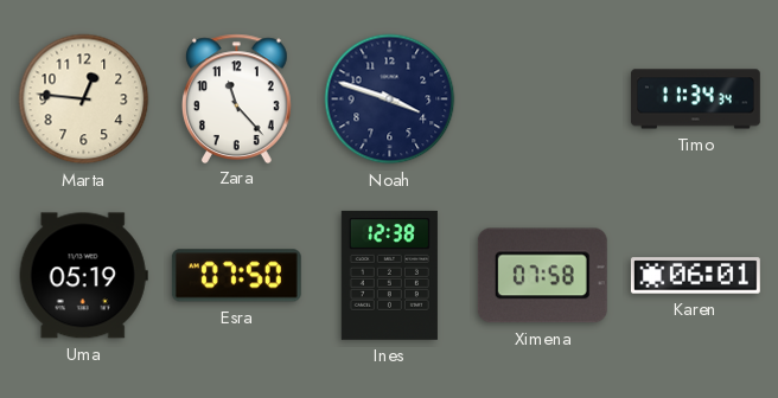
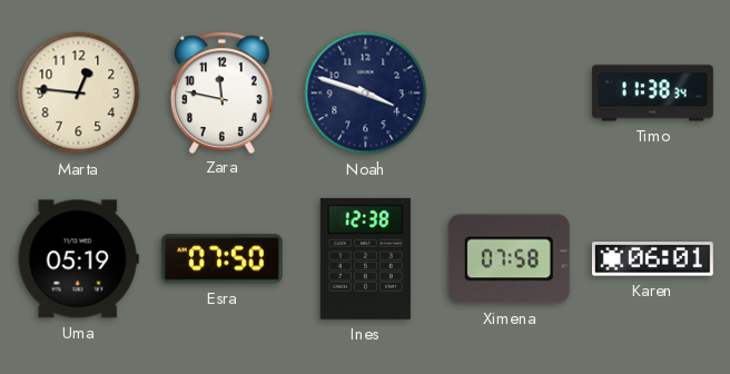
Zara: 11:23 -> 11:47 (223, 92)
Timo: 11:34 -> 11:38 (652, 93)
